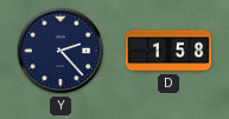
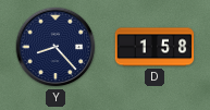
Y: 2:23 -> 8:23 (55, 47)
